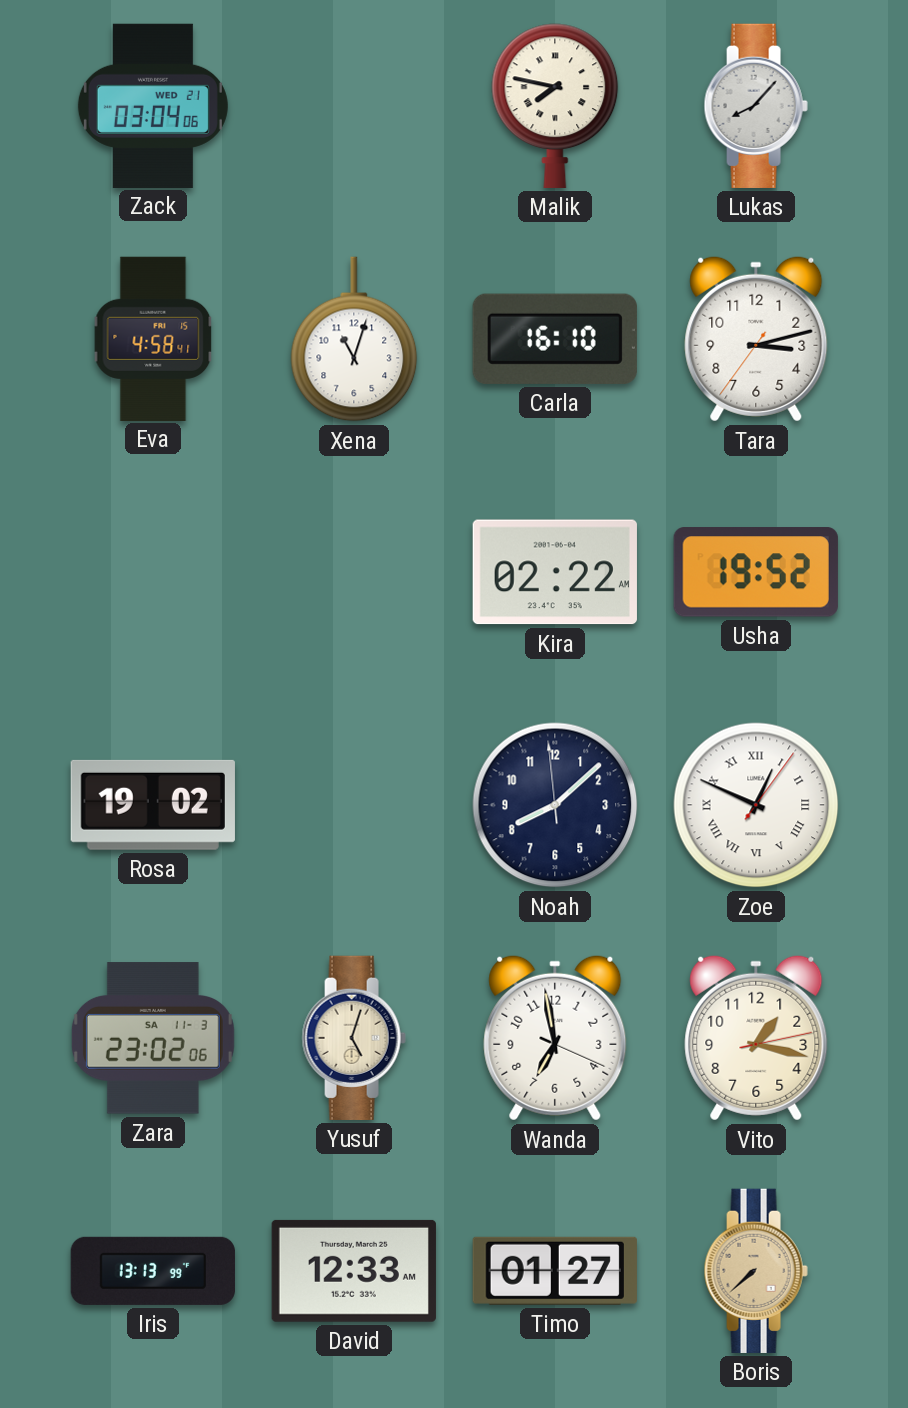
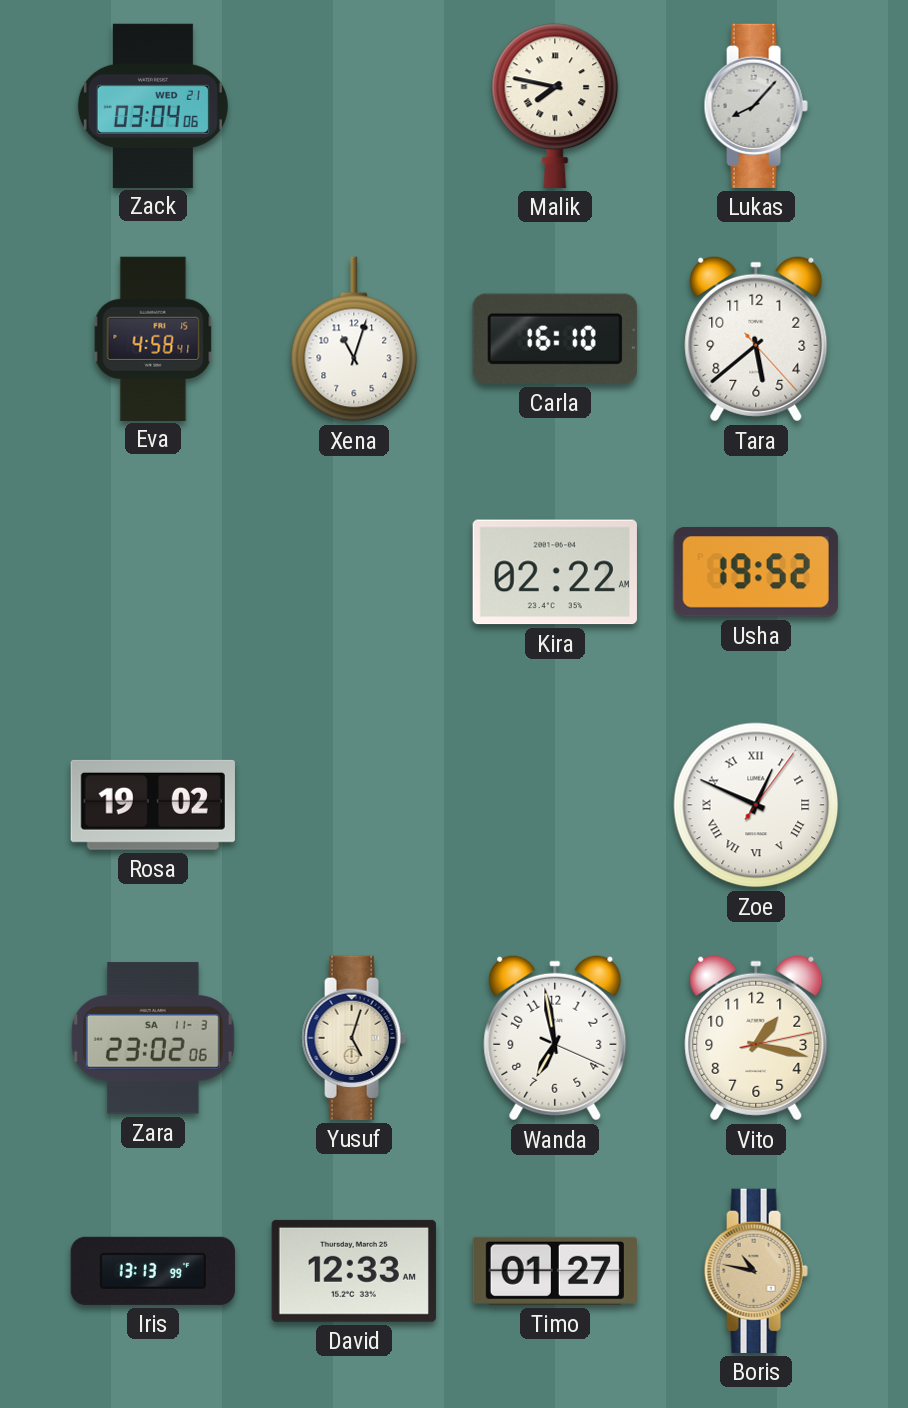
Tara: 3:12 -> 5:38 (756, 339)
Noah: 8:07 -> none (555, 805)
Boris: 7:38 -> 10:47 (756, 1271)
